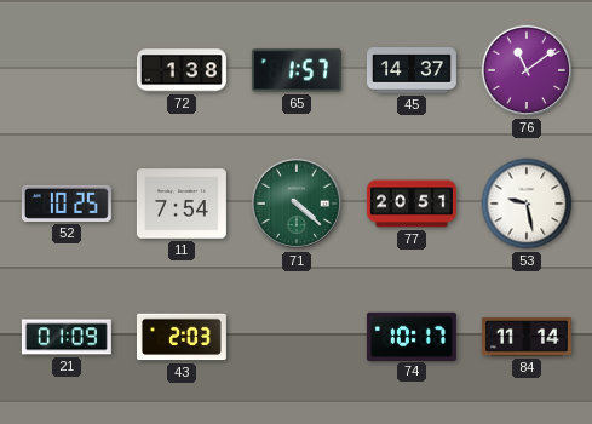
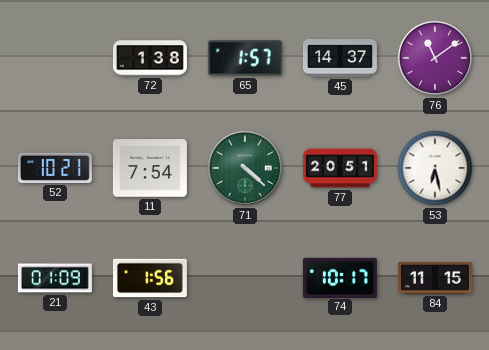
52: 10:25 -> 10:21 (55, 168)
53: 9:28 -> 6:28 (435, 168)
43: 2:03 -> 1:56 (150, 278)
84: 11:14 -> 11:15 (435, 279)
